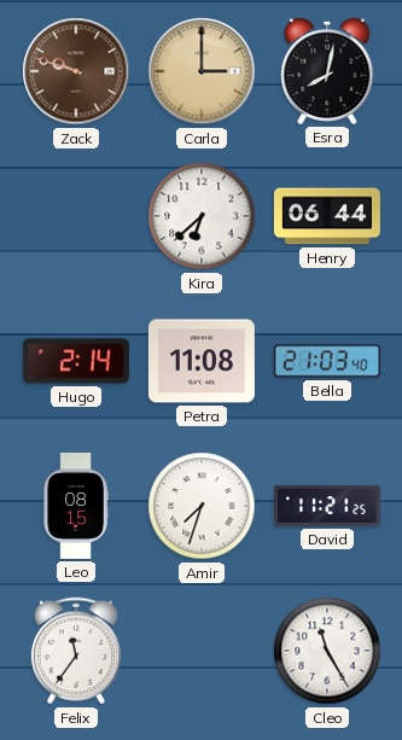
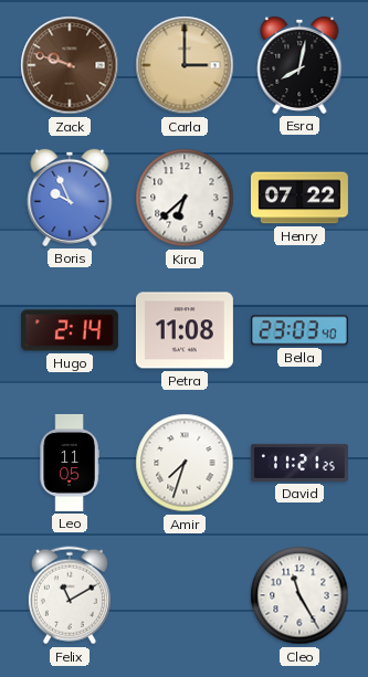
Boris: none -> 9:56 (70, 198)
Henry: 06:44 -> 07:22 (299, 198)
Bella: 21:03 -> 23:03 (299, 330)
Leo: 08:15 -> 11:05 (70, 463)
Felix: 11:36 -> 11:10 (70, 595)
